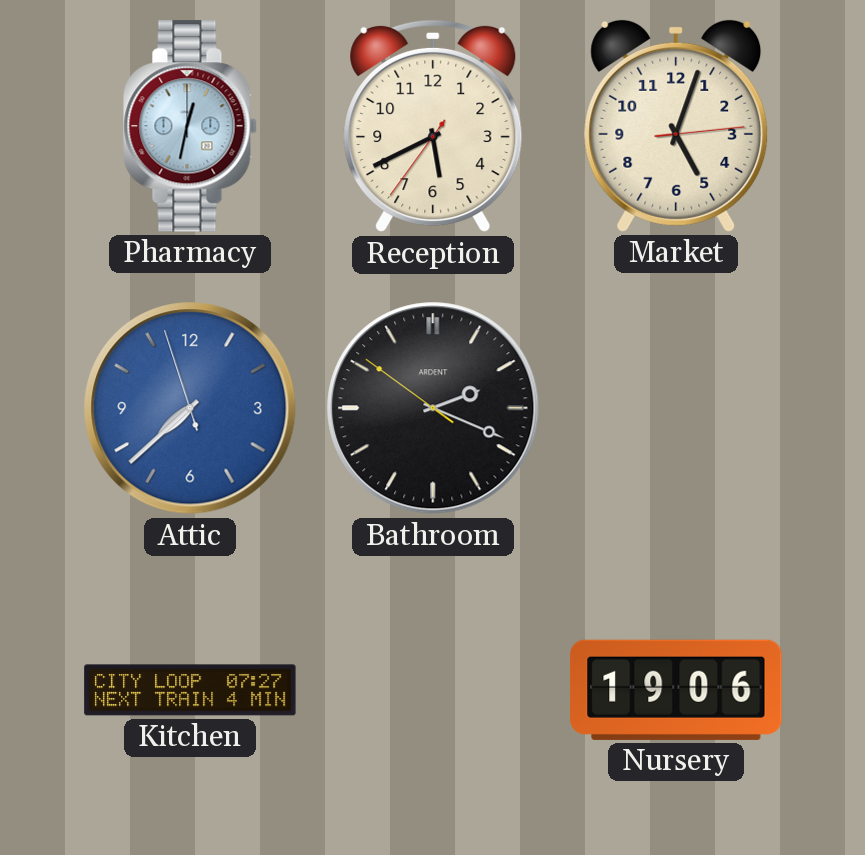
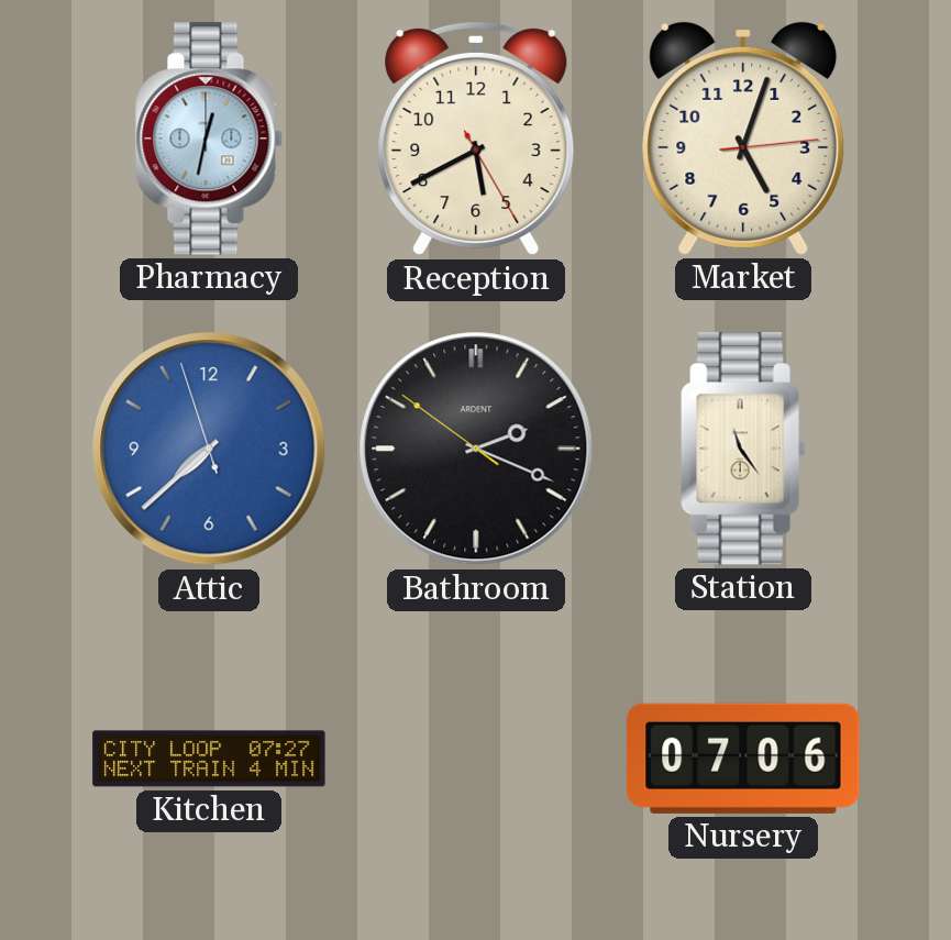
Reception: 5:40:36 -> 5:40:25 (476, 139)
Station: none -> 11:24 (743, 449)
Nursery: 19:06 -> 07:06 (743, 759)
